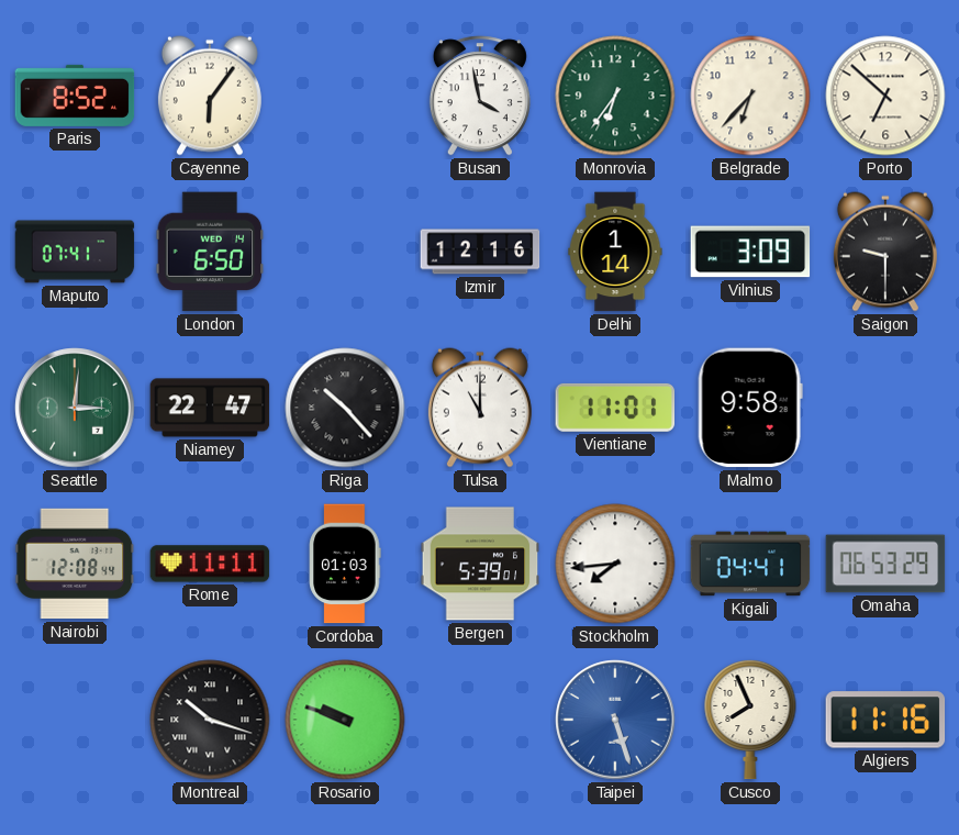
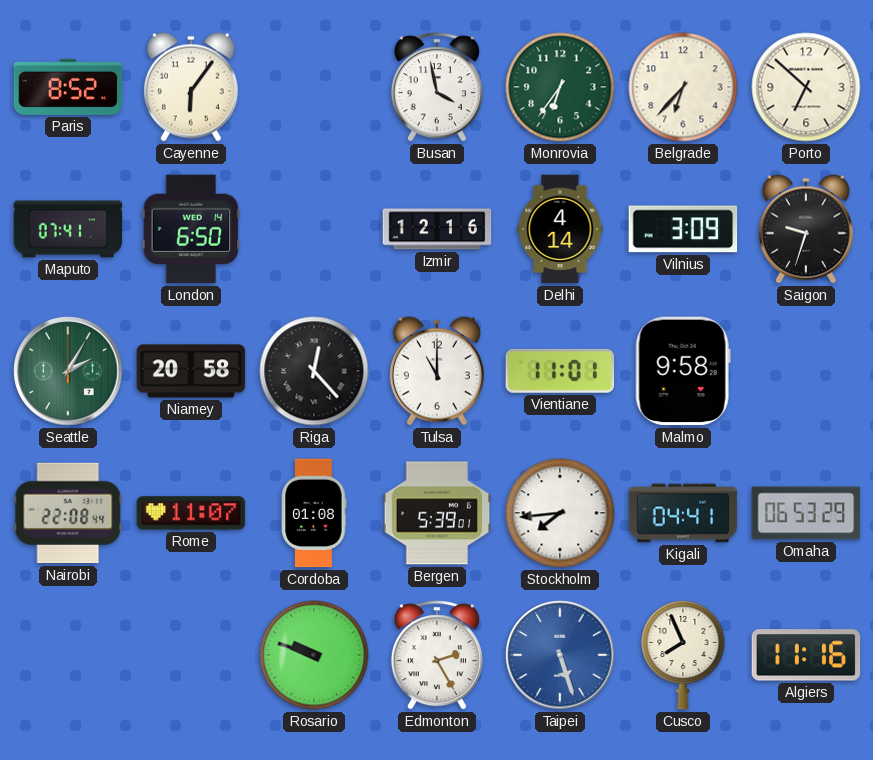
Delhi: 1:14 -> 4:14 (560, 229)
Saigon: 9:30 -> 9:33 (806, 229)
Seattle: 3:01 -> 2:05 (68, 371)
Niamey: 22:47 -> 20:58 (191, 371)
Riga: 10:23 -> 12:23 (314, 371)
Nairobi: 12:08 -> 22:08 (68, 513)
Rome: 11:11 -> 11:07 (191, 513)
Cordoba: 01:03 -> 01:08 (314, 513)
Montreal: 10:18 -> none (210, 720)
Edmonton: none -> 2:25 (437, 655)
